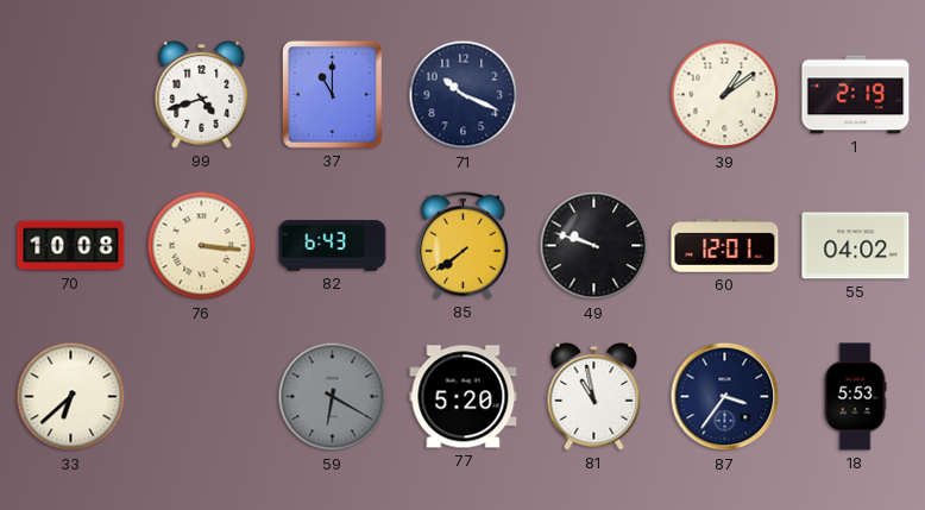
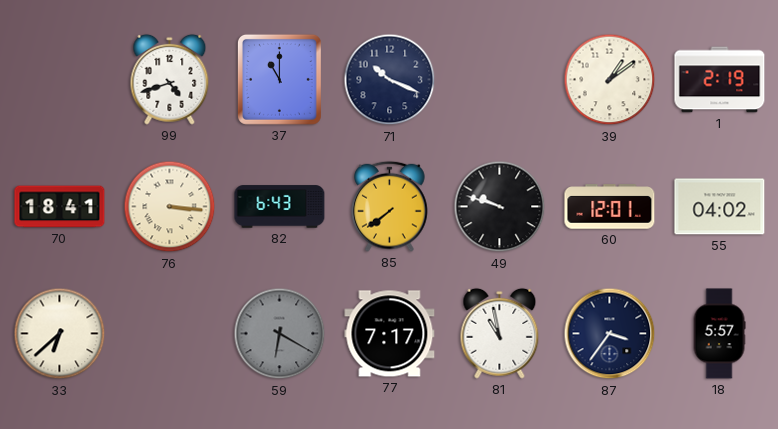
70: 10:08 -> 18:41 (60, 207)
77: 5:20 -> 7:17 (390, 334)
18: 5:53 -> 5:57 (719, 334)
